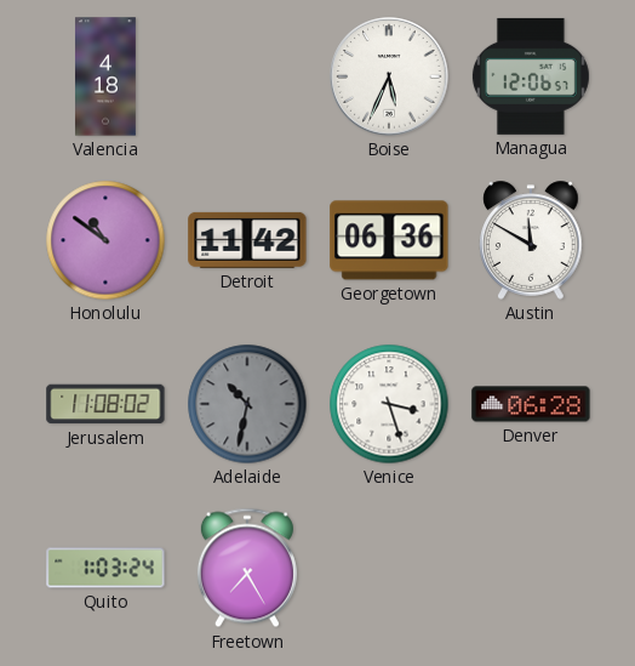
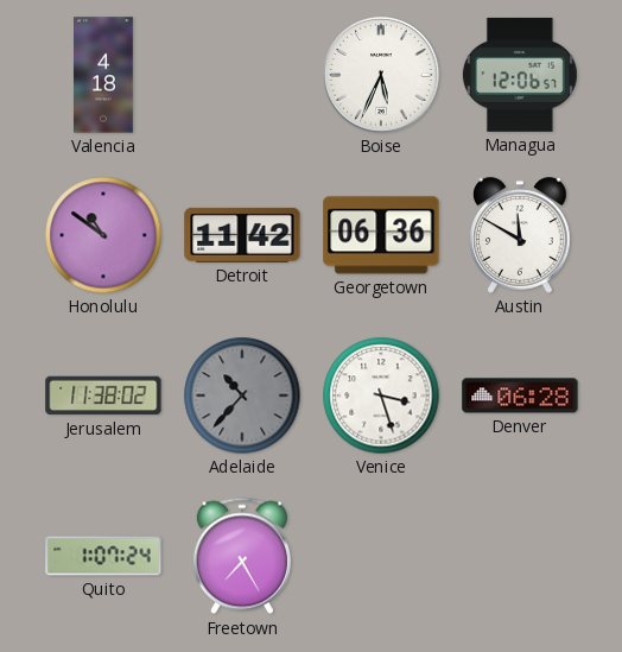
Jerusalem: 11:08 -> 11:38 (103, 395)
Adelaide: 10:32 -> 10:37 (242, 395)
Quito: 1:03 -> 1:07 (103, 556)
